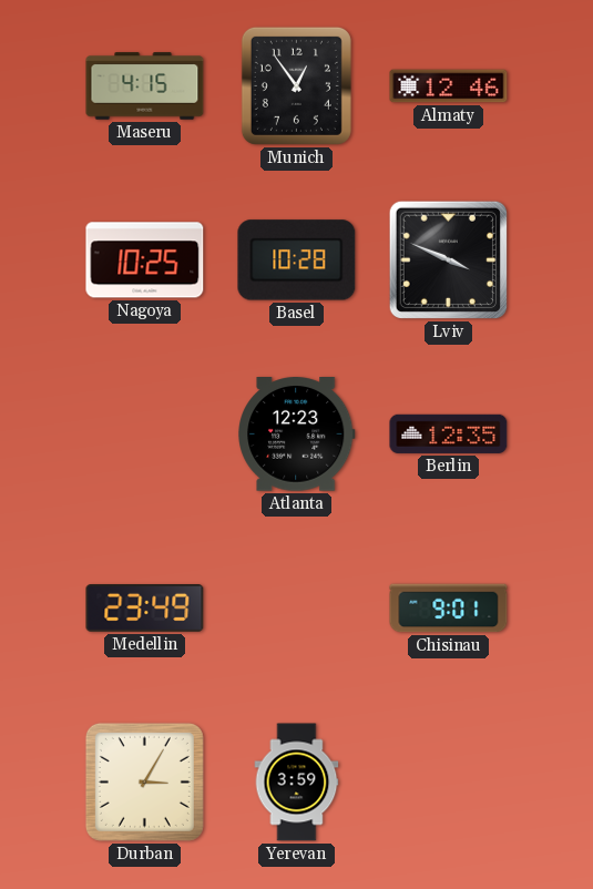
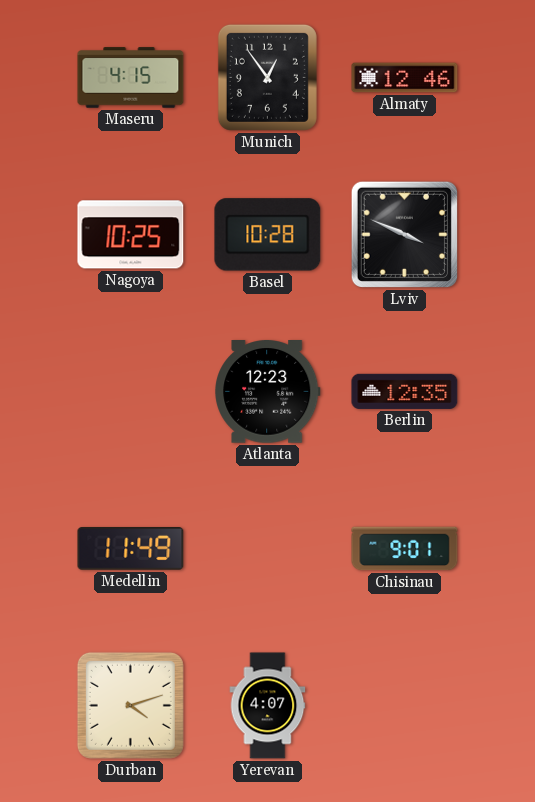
Medellin: 23:49 -> 11:49 (131, 549)
Durban: 3:05 -> 4:12 (130, 705)
Yerevan: 3:59 -> 4:07 (268, 706)
